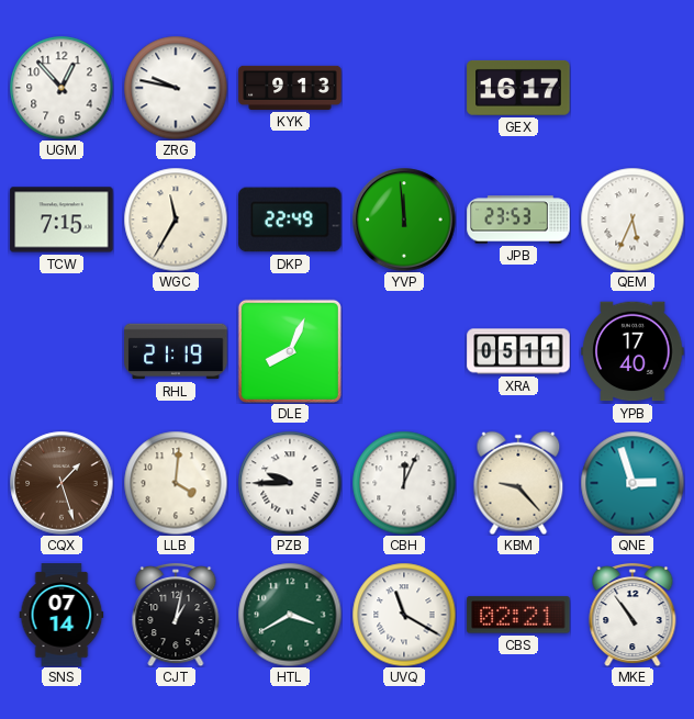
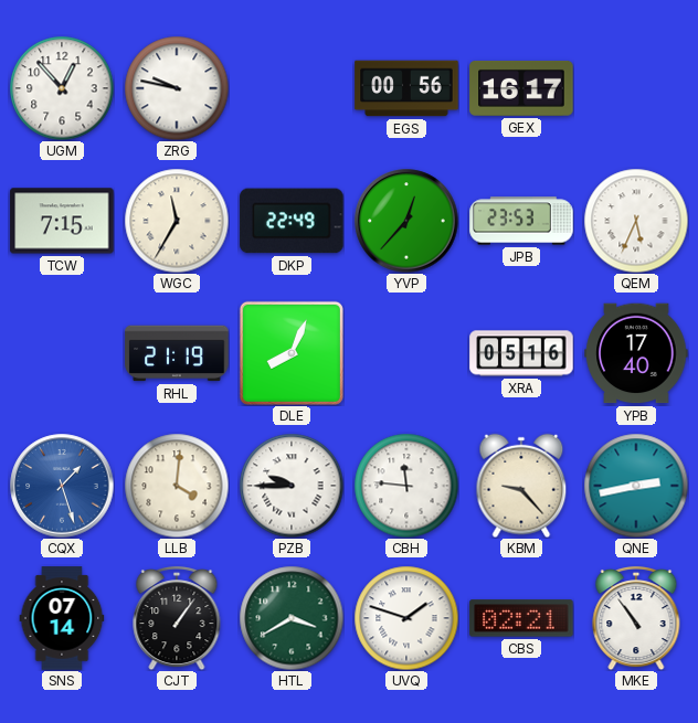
KYK: 9:13 -> none (290, 88)
EGS: none -> 00:56 (406, 88)
YVP: 11:59 -> 12:37 (406, 221)
XRA: 05:11 -> 05:16 (521, 353)
CQX dial: brown -> blue (62, 486)
CBH: 12:04 -> 11:46 (406, 486)
QNE: 2:57 -> 2:43 (636, 486)
CJT: 1:02 -> 1:06 (177, 618)
UVQ: 11:20 -> 1:48 (406, 618)
